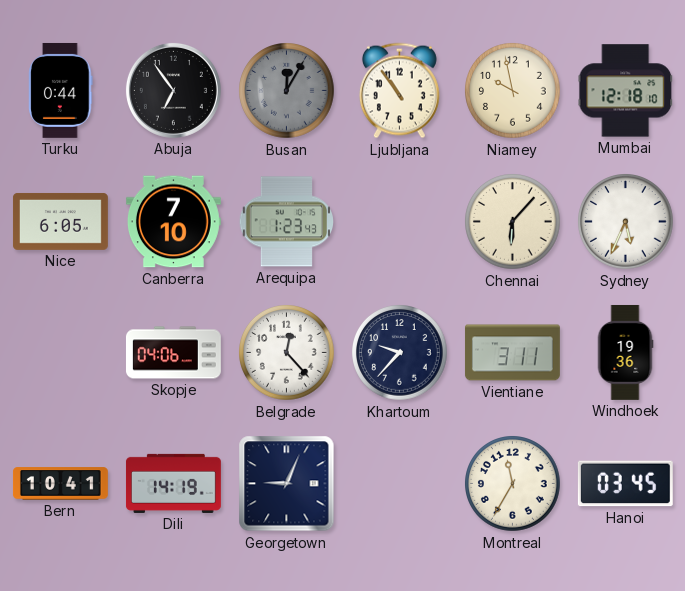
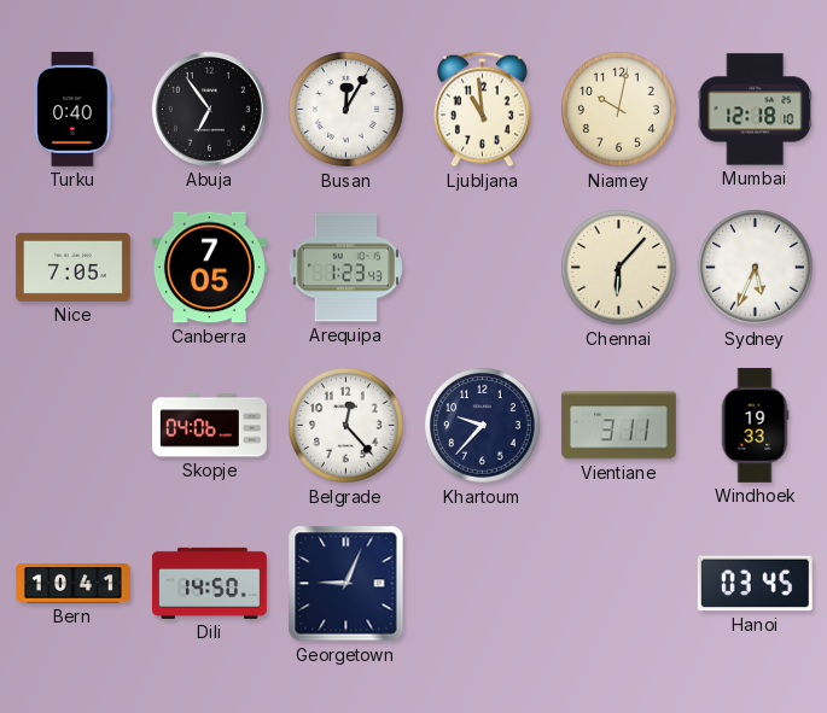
Turku: 0:44 -> 0:40 (74, 109)
Busan dial: grey -> white (346, 110)
Ljubljana: 10:54 -> 10:59 (482, 110)
Niamey: 9:58 -> 10:02 (619, 110)
Nice: 6:05 -> 7:05 (72, 267)
Canberra: 7:10 -> 7:05 (209, 268)
Windhoek: 19:36 -> 19:33 (755, 425)
Dili: 14:19 -> 14:50 (209, 583)
Montreal: 11:35 -> none (513, 484)
